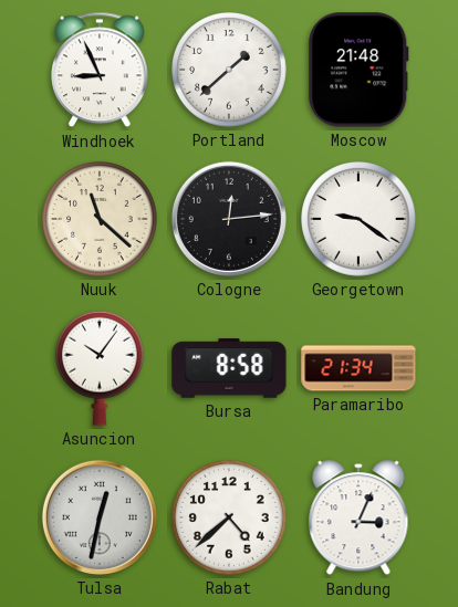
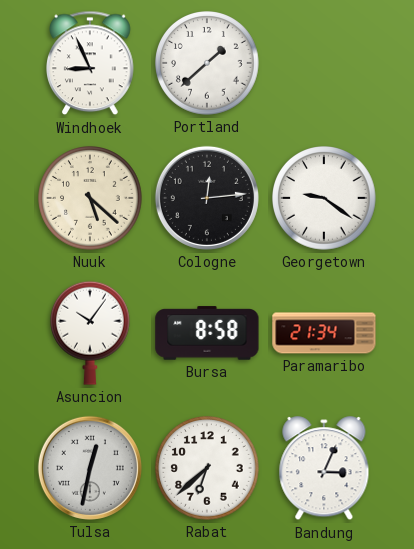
Moscow: 21:48 -> none (358, 70)
Nuuk: 11:22 -> 5:22 (91, 199)
Rabat: 4:38 -> 6:38 (208, 469)
